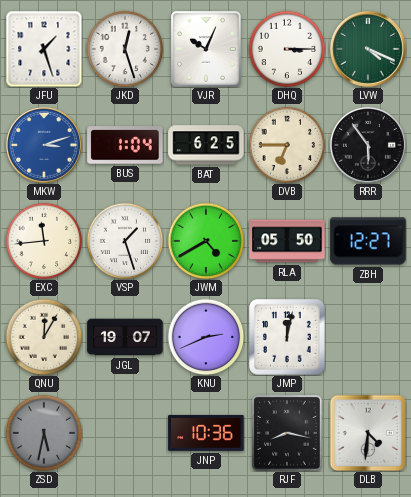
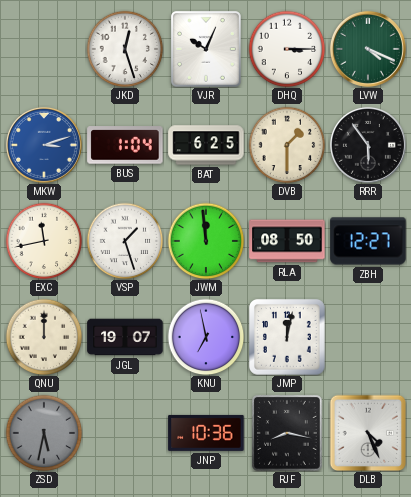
JFU: 1:27 -> none (44, 49)
DVB: 6:45 -> 1:30 (287, 145)
EXC: 11:44 -> 11:43 (44, 241)
JWM: 4:40 -> 11:59 (206, 241)
RLA: 05:50 -> 08:50 (287, 241)
QNU: 12:05 -> 12:00 (44, 337)
KNU: 2:41 -> 6:58 (206, 337)
DLB: 4:31 -> 4:26 (368, 433)
